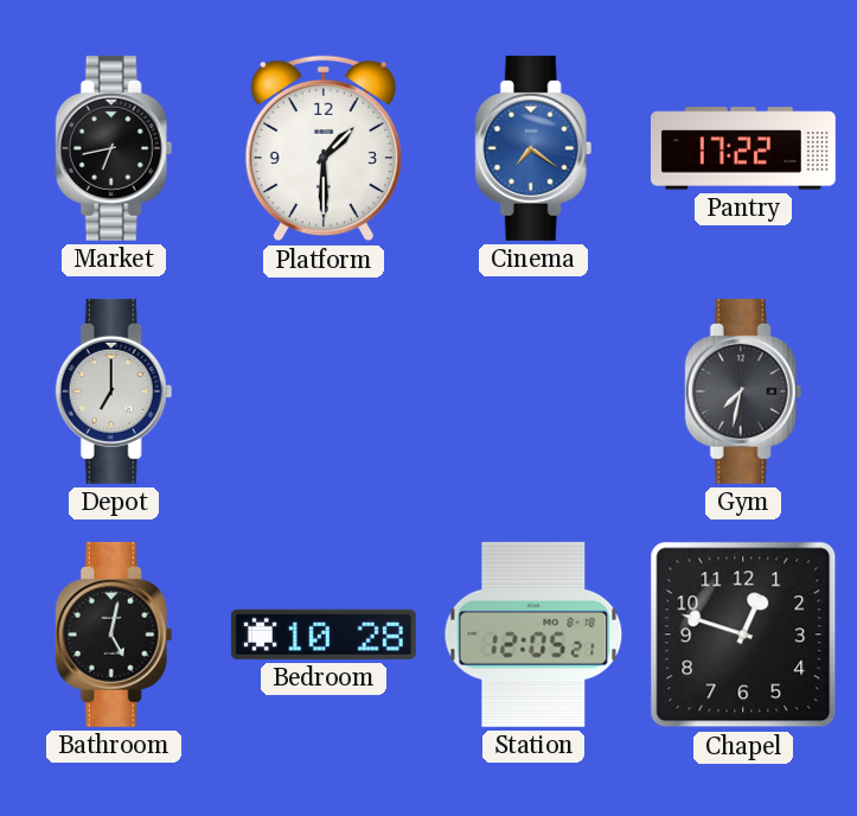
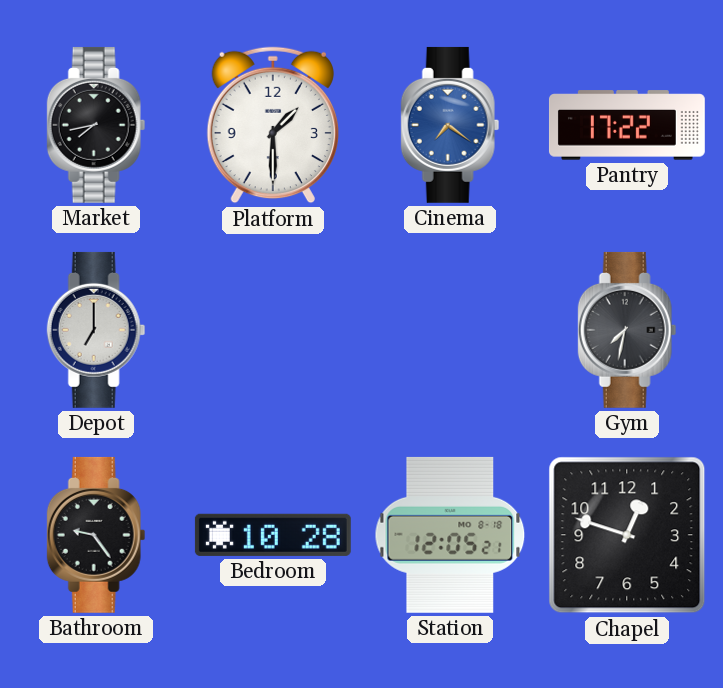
Market: 6:43 -> 7:43 (96, 125)
Bathroom: 5:02 -> 9:24 (96, 535)
